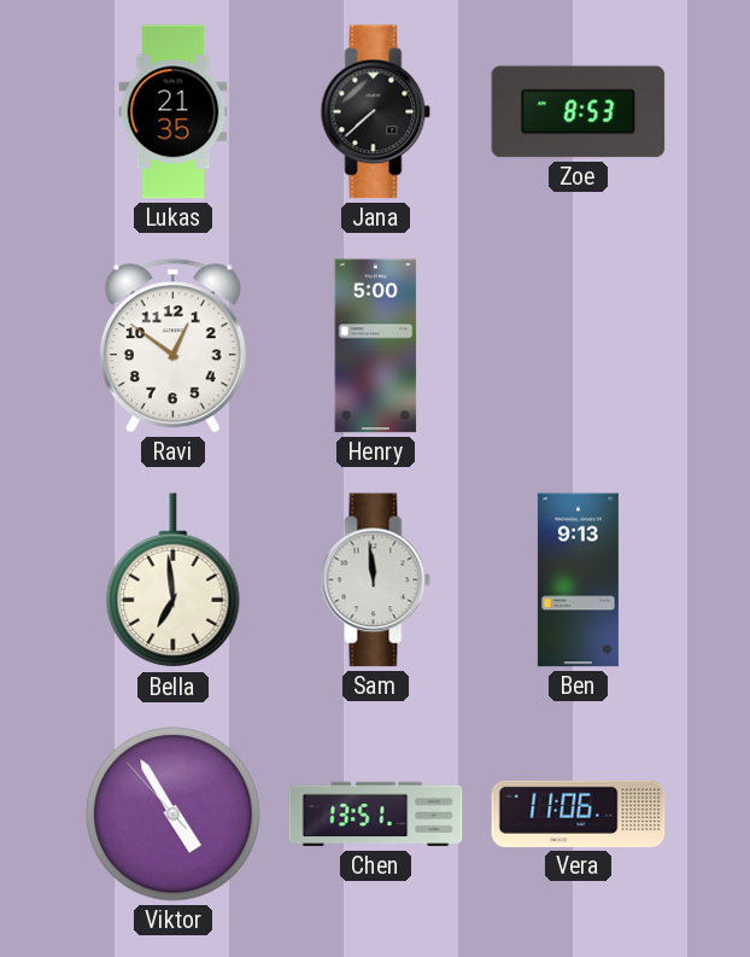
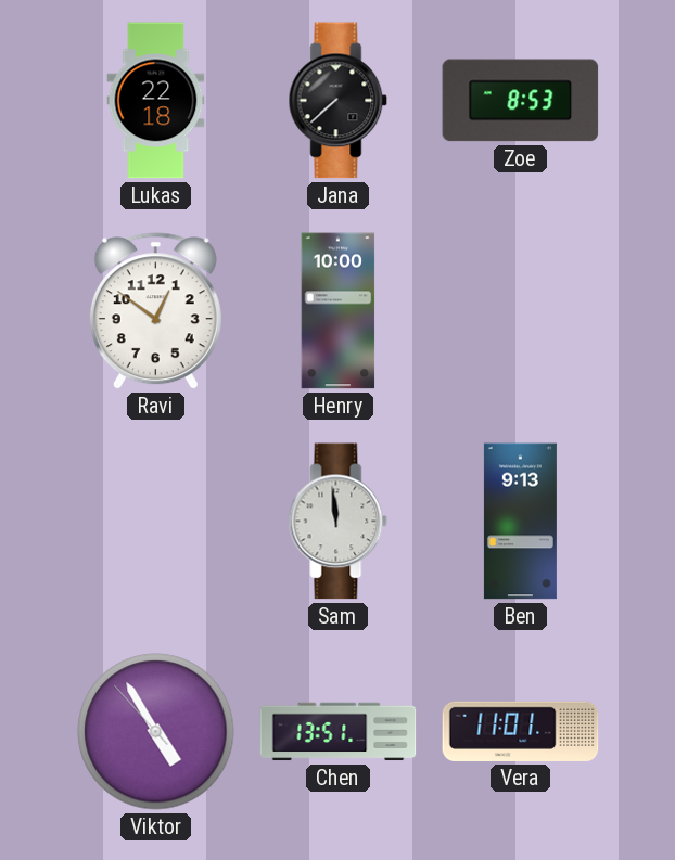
Lukas: 21:35 -> 22:18 (156, 101)
Henry: 5:00 -> 10:00 (339, 311)
Bella: 6:59 -> none (174, 580)
Vera: 11:06 -> 11:01 (521, 731)
